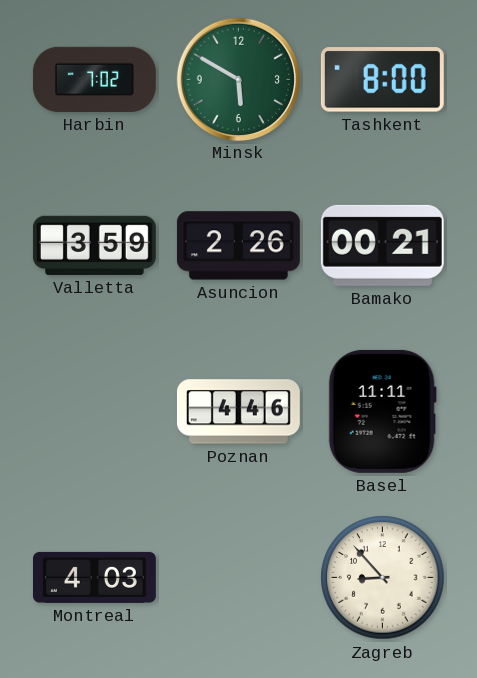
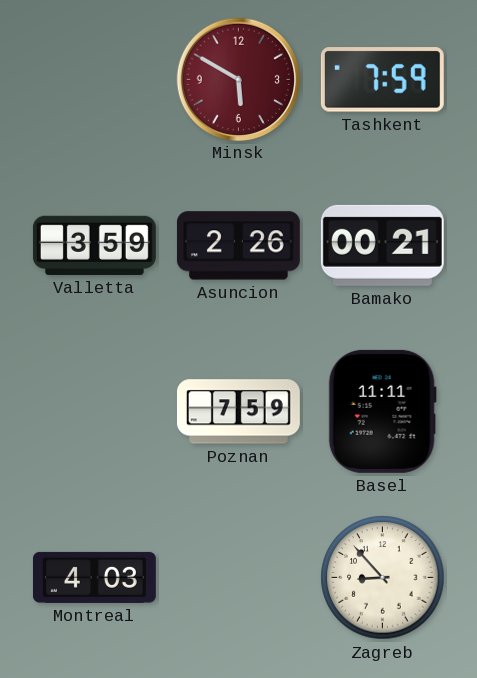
Harbin: 7:02 -> none (94, 79)
Minsk dial: green -> burgundy (238, 79)
Tashkent: 8:00 -> 7:59 (382, 80)
Poznan: 4:46 -> 7:59 (238, 412)
